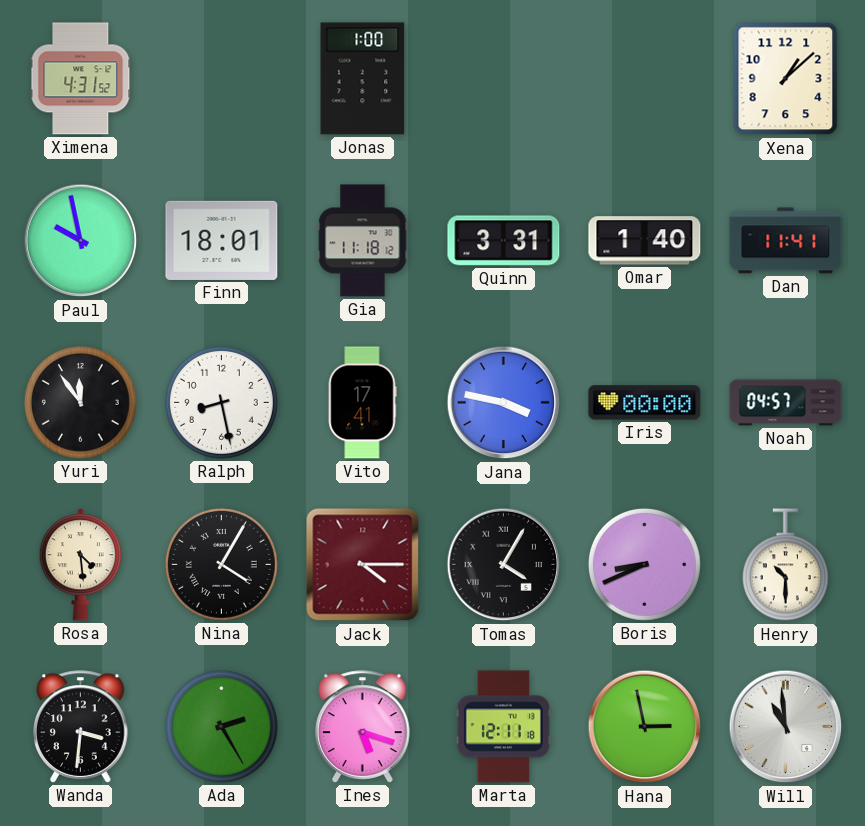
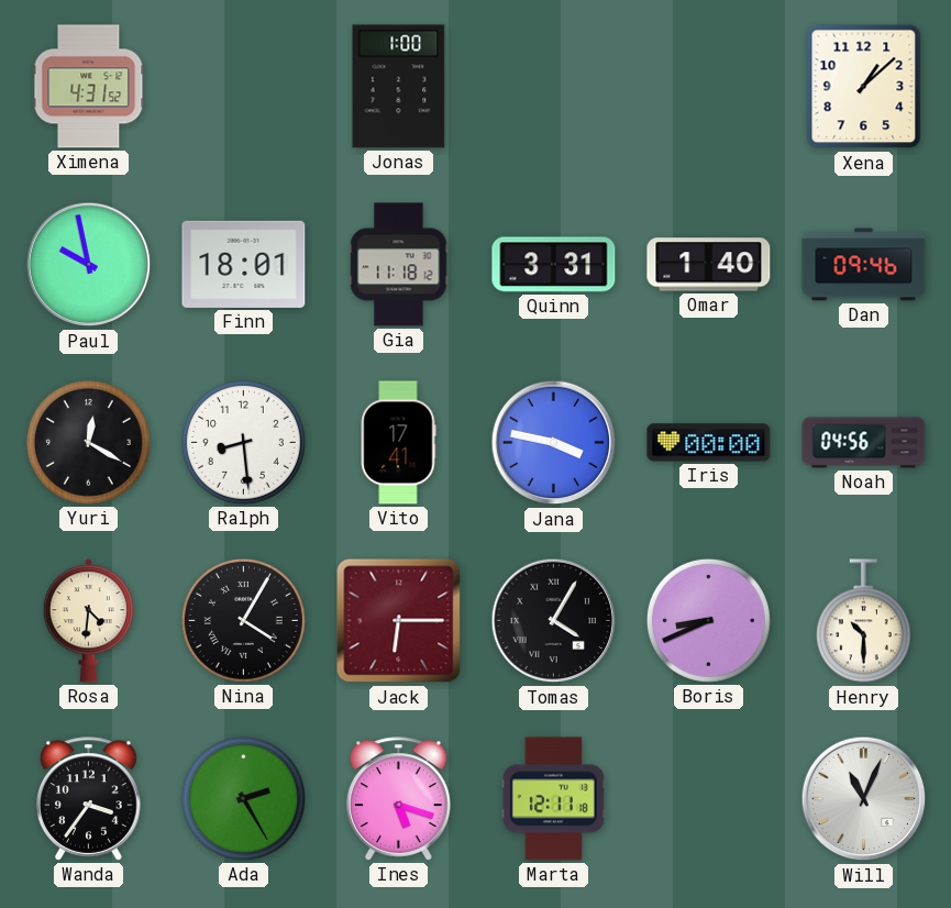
Dan: 11:41 -> 09:46 (864, 265)
Yuri: 11:54 -> 12:20 (88, 442)
Ralph: 8:28 -> 8:29 (243, 442)
Noah: 04:57 -> 04:56 (864, 443)
Rosa: 4:29 -> 4:31 (88, 621)
Jack: 4:15 -> 6:15 (399, 621)
Wanda: 3:31 -> 3:36 (89, 799)
Hana: 2:58 -> none (645, 727)
Will: 10:59 -> 11:04 (864, 799)
